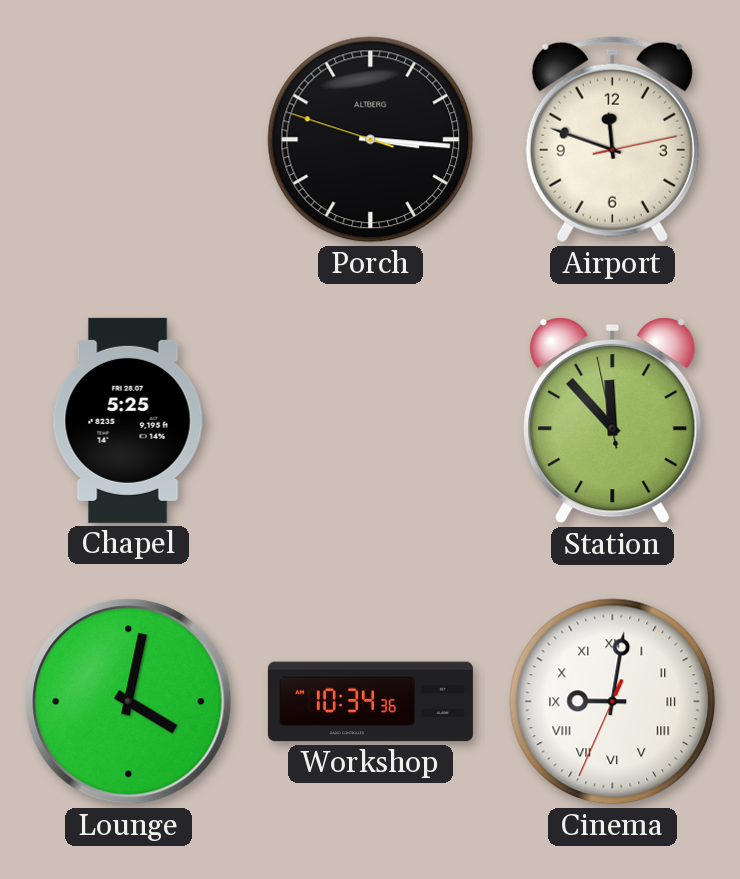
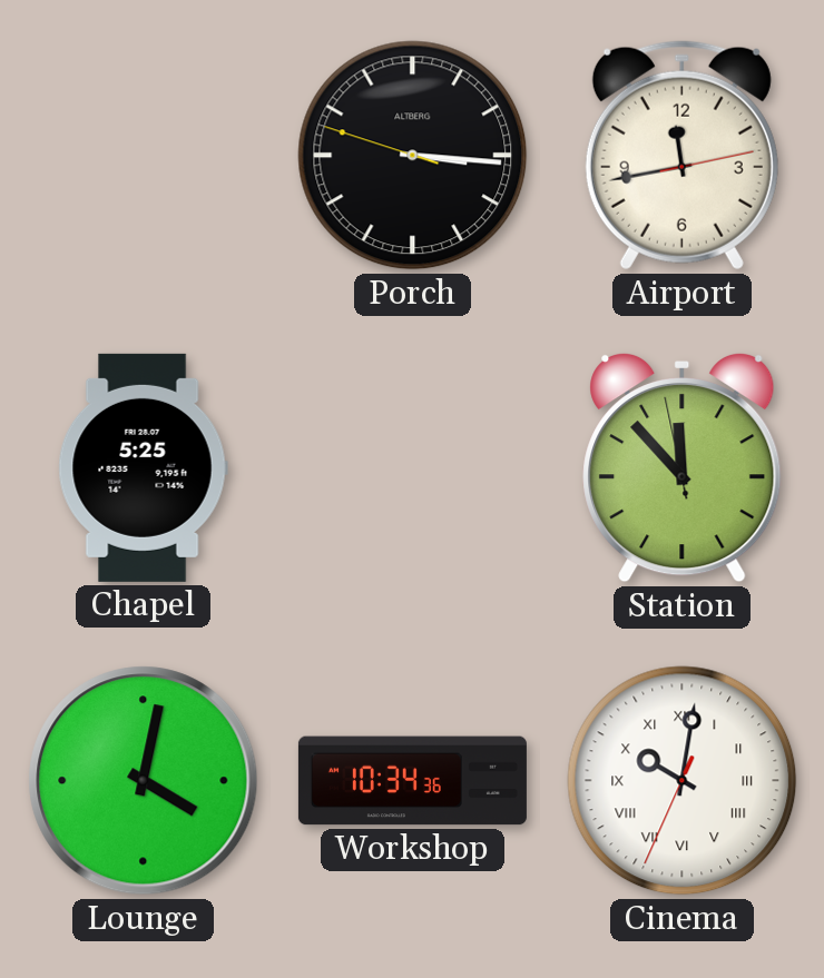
Airport: 11:48 -> 11:43 (681, 156)
Cinema: 9:01 -> 10:01 (683, 781)
